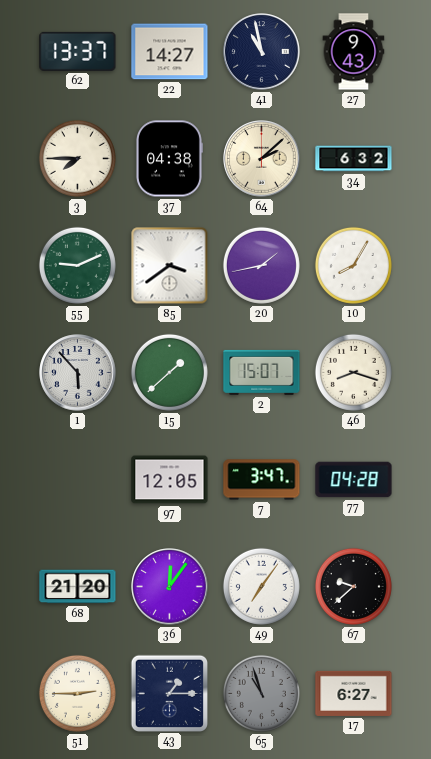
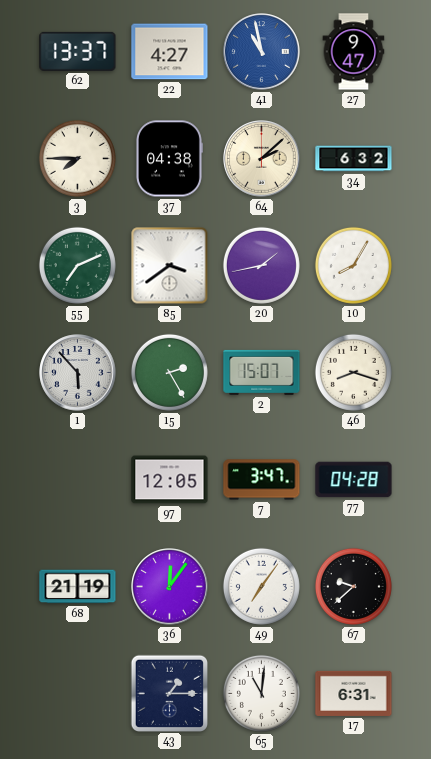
22: 14:27 -> 4:27 (170, 52)
41 dial: navy -> blue (262, 52)
27: 9:43 -> 9:47 (354, 52)
55: 9:11 -> 7:11 (77, 265)
15: 1:38 -> 2:25 (169, 372)
68: 21:20 -> 21:19 (78, 587)
51: 2:45 -> none (77, 693)
65: 10:57 -> 11:01 (261, 693)
65 dial: grey -> white (261, 693)
17: 6:27 -> 6:31 (354, 693)
